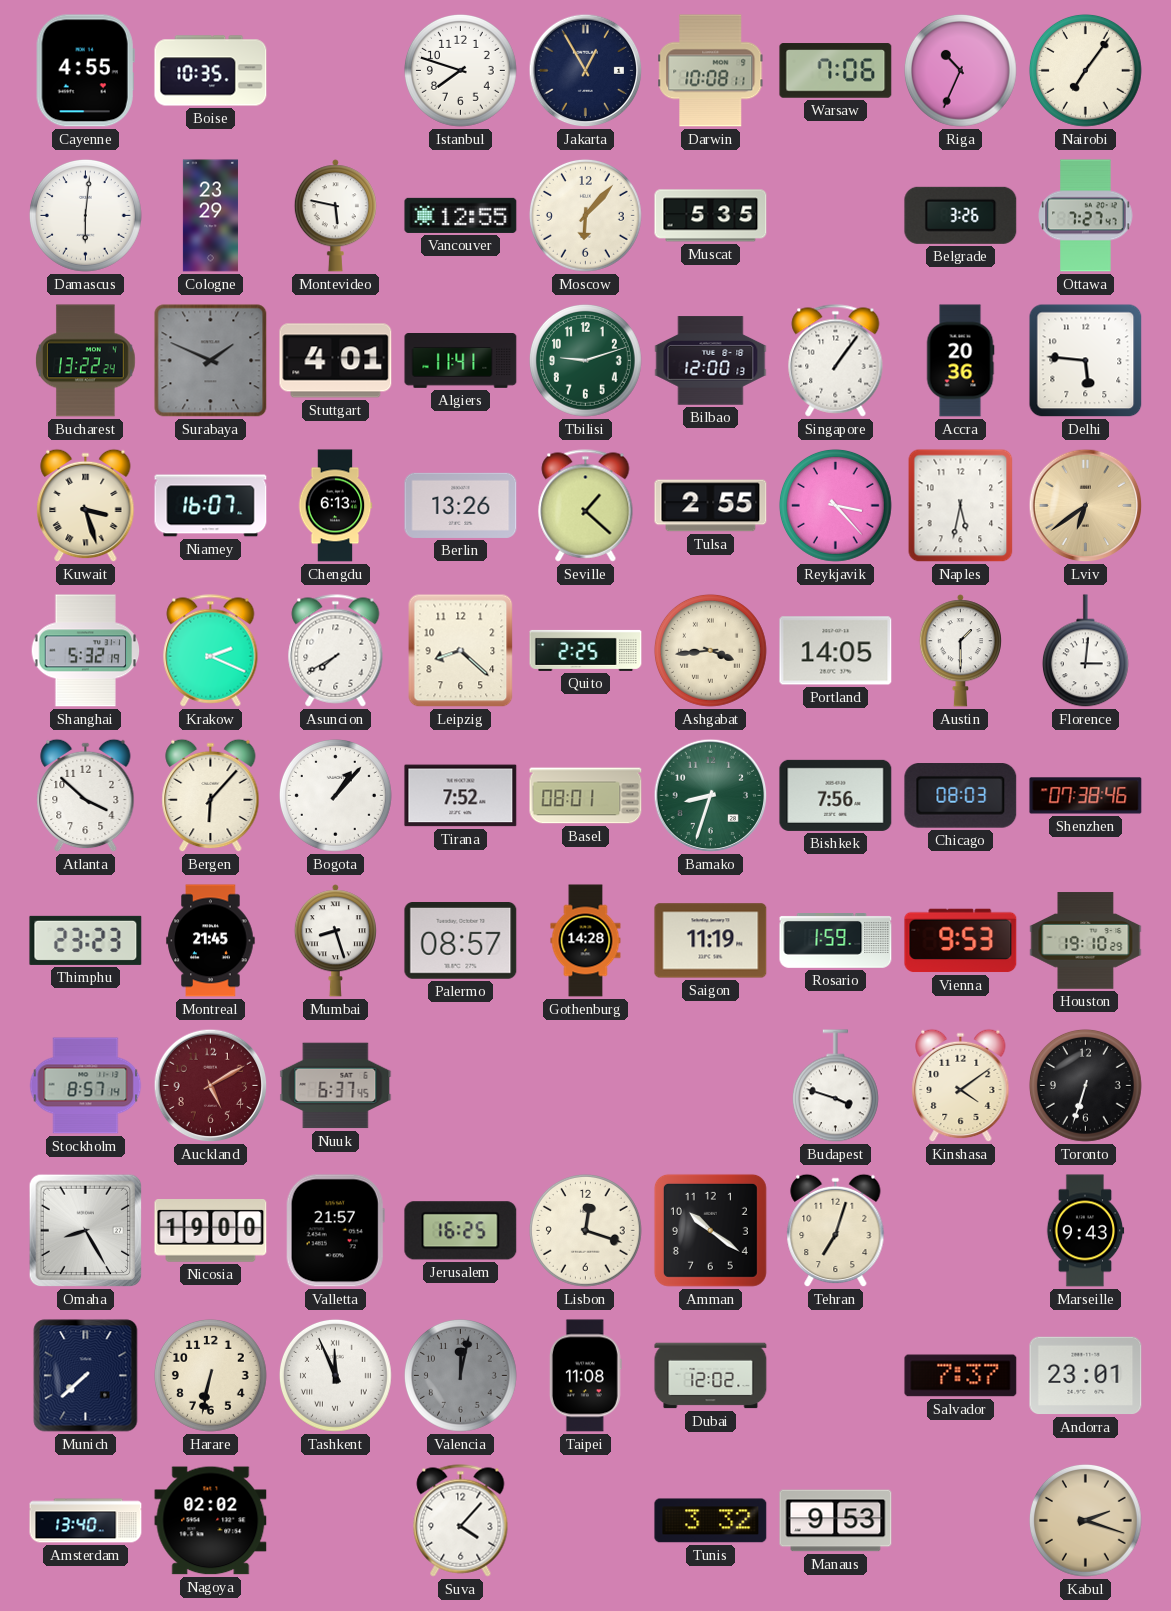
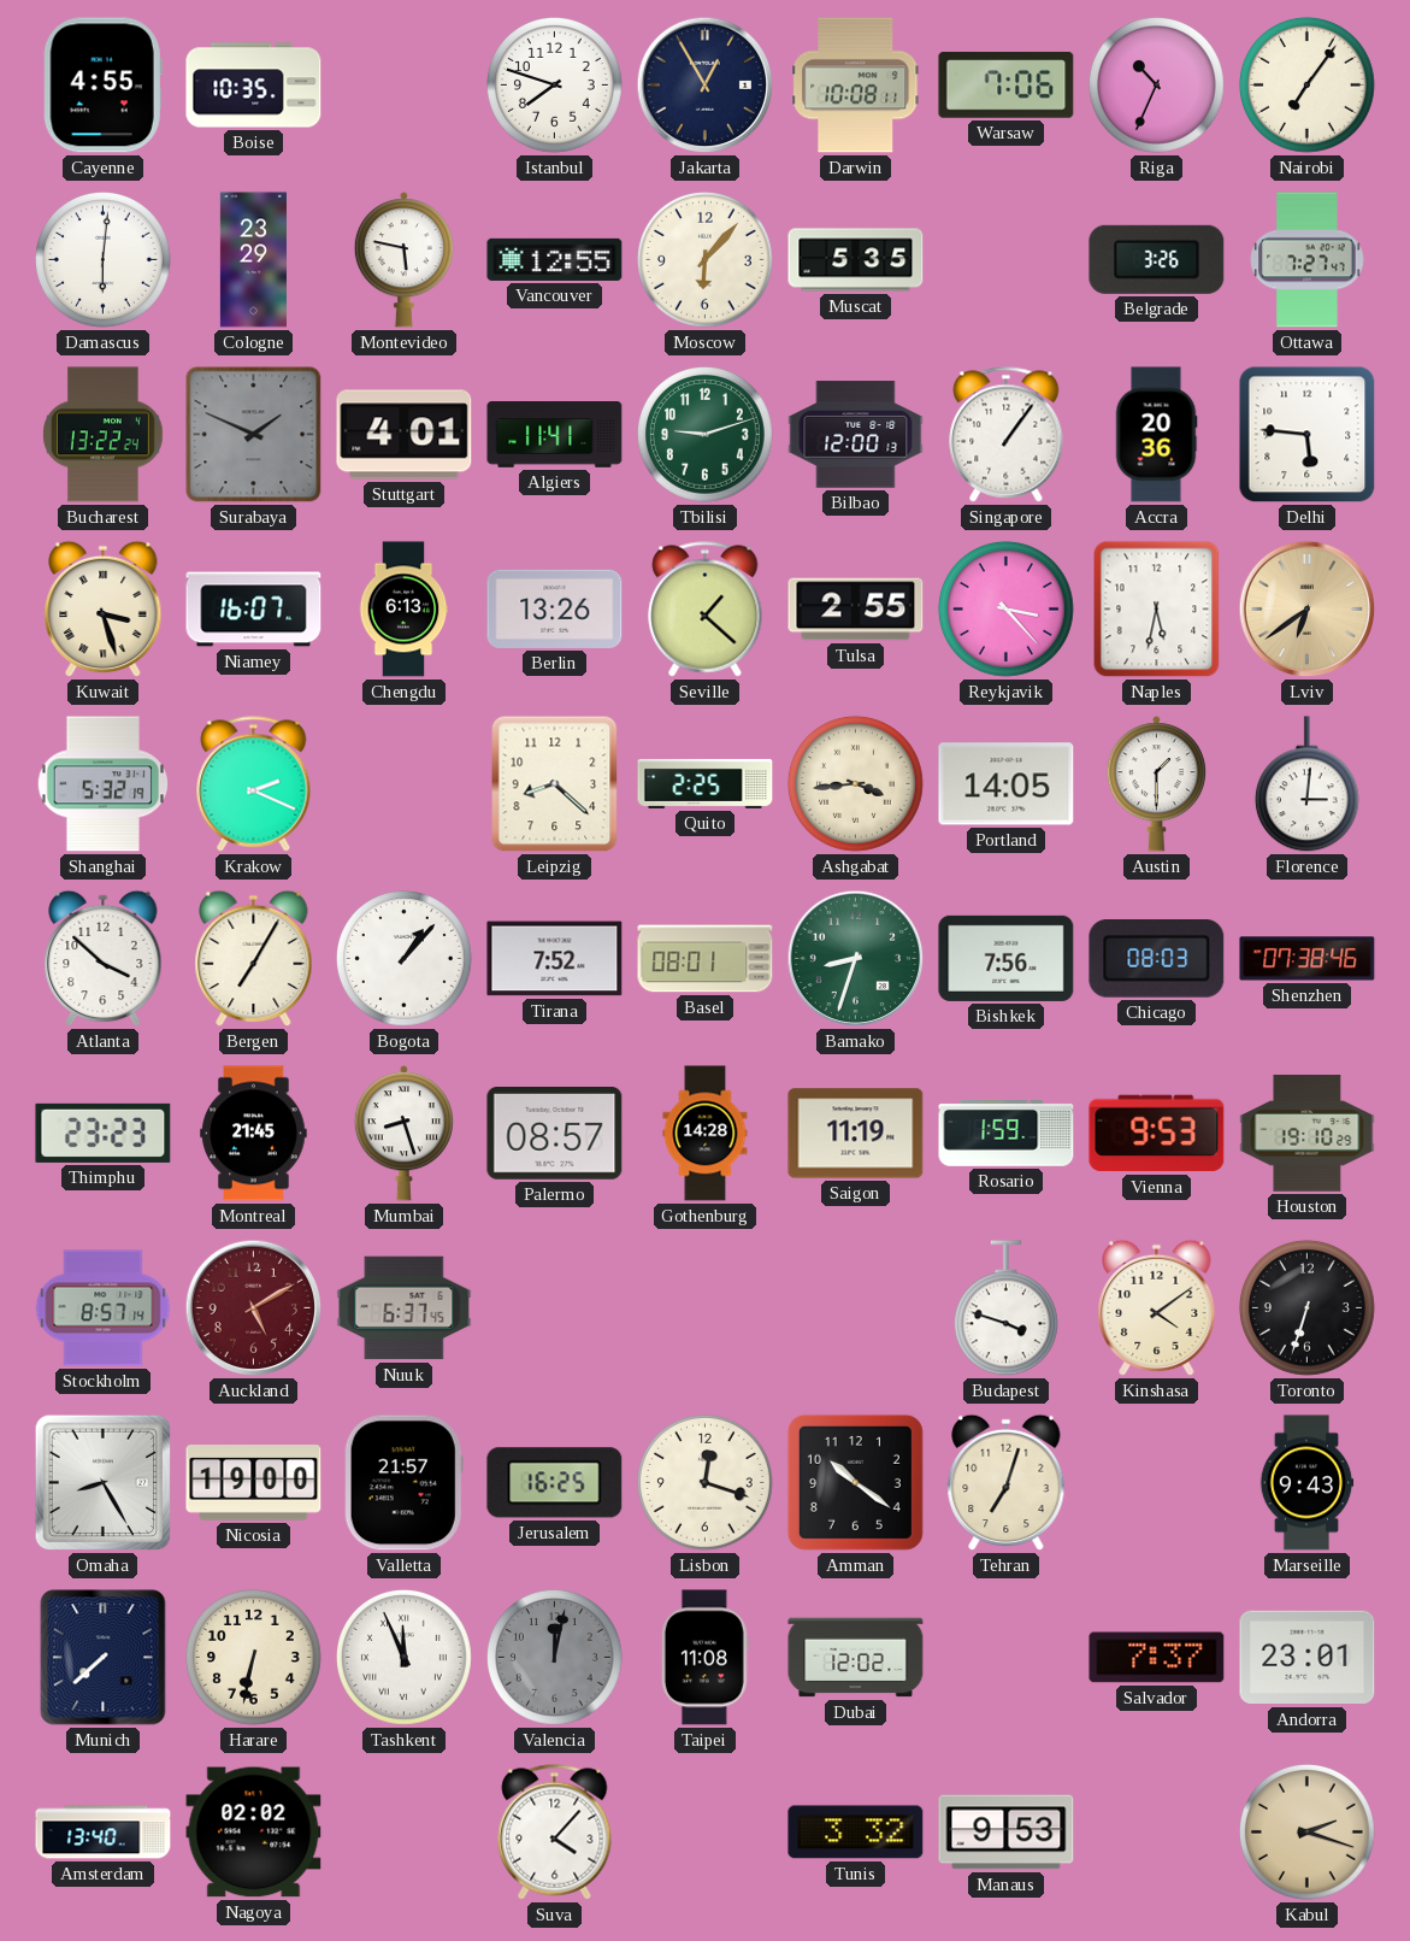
Asuncion: 7:40 -> none (336, 651)
Bergen: 6:07 -> 7:05 (254, 959)
